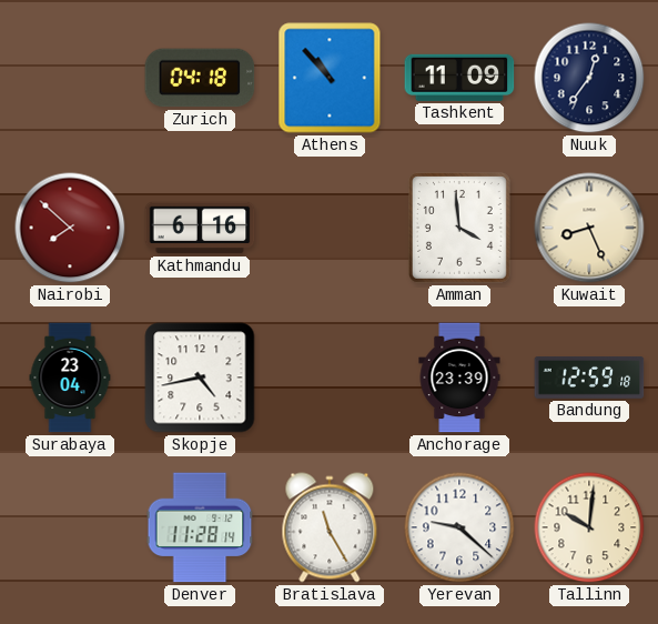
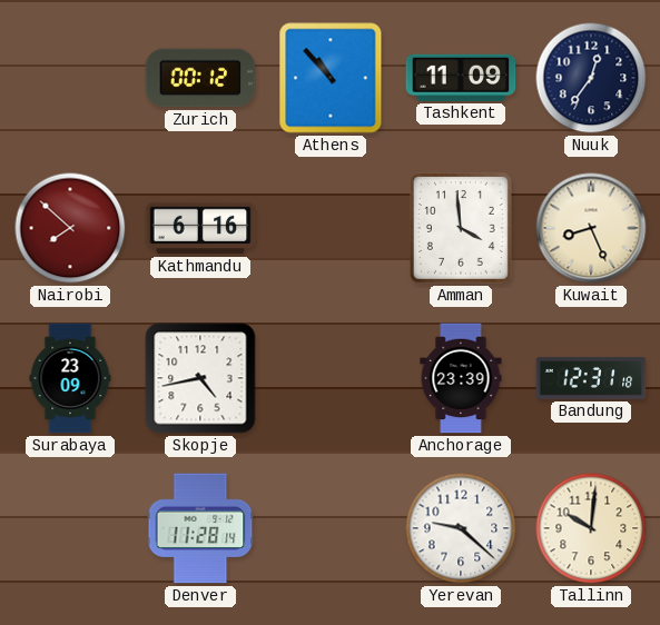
Zurich: 04:18 -> 00:12 (200, 78)
Surabaya: 23:04 -> 23:09 (70, 378)
Bandung: 12:59 -> 12:31 (591, 378)
Bratislava: 11:25 -> none (330, 527)
